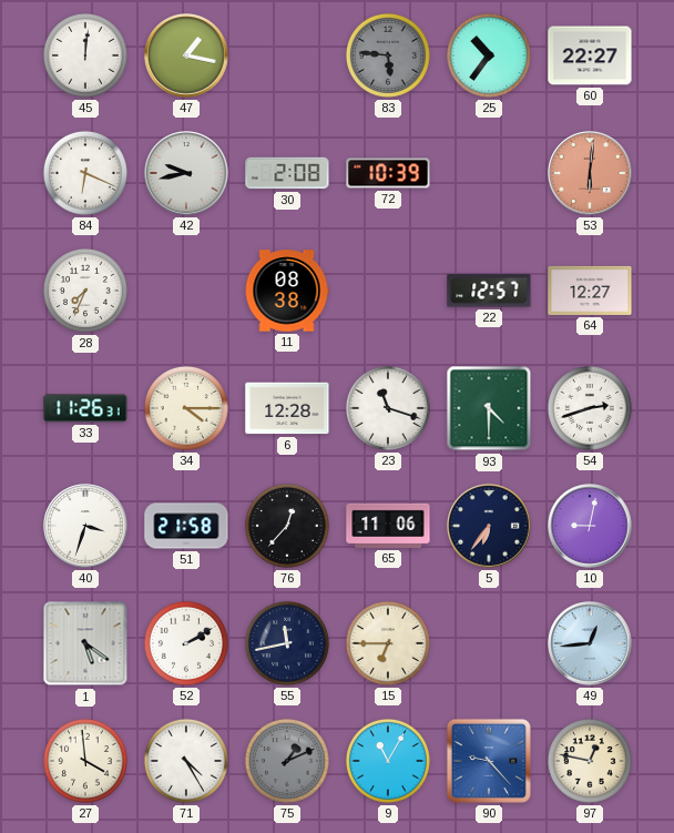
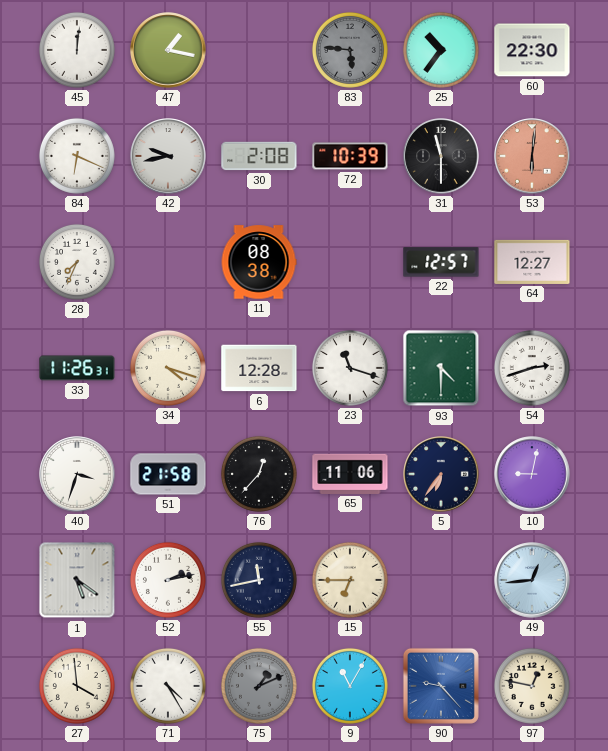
60: 22:27 -> 22:30 (532, 50)
31: none -> 11:30 (441, 156)
34: 4:15 -> 4:18 (168, 368)
52: 2:10 -> 2:13 (168, 580)
